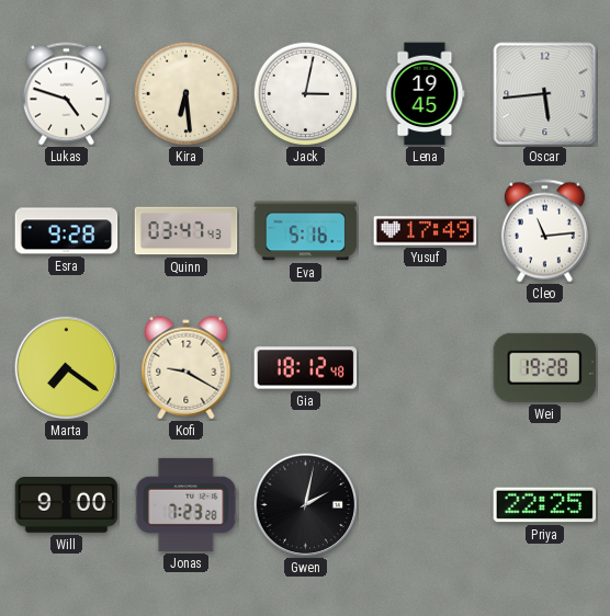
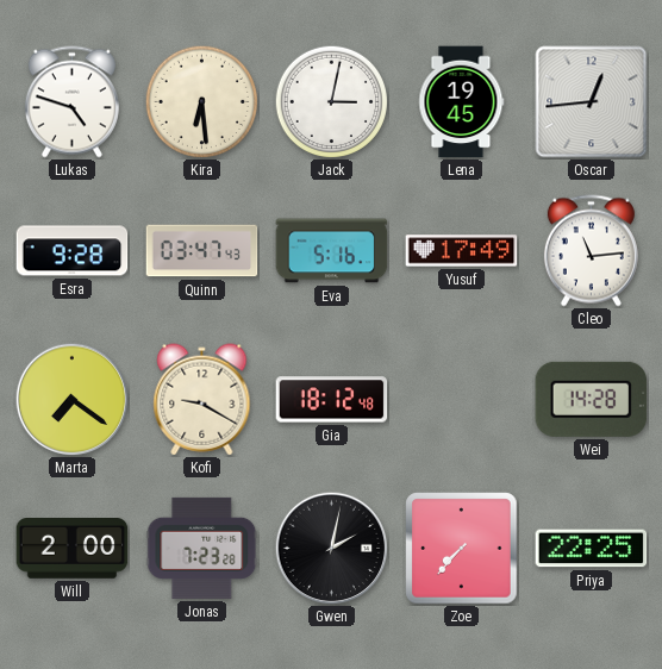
Oscar: 5:44 -> 12:44 (592, 102)
Wei: 19:28 -> 14:28 (592, 399)
Will: 9:00 -> 2:00 (73, 549)
Zoe: none -> 7:37 (462, 549)
